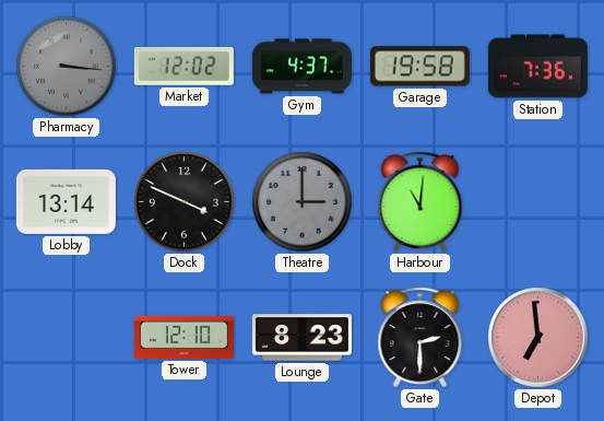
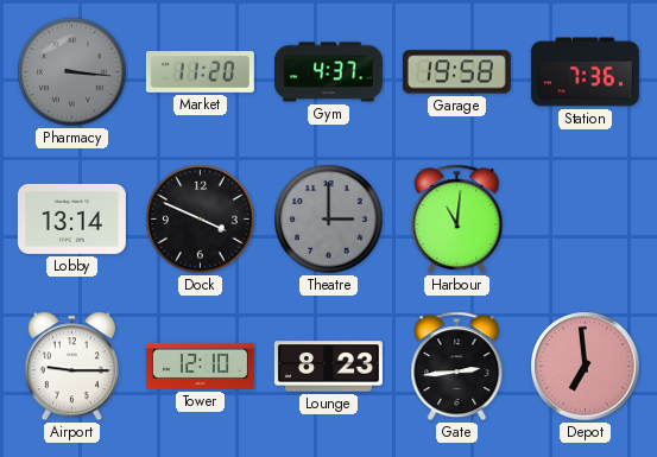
Market: 12:02 -> 11:20 (200, 71)
Airport: none -> 9:15 (71, 367)
Gate: 2:30 -> 2:44 (457, 367)
